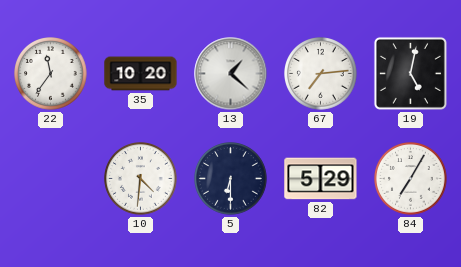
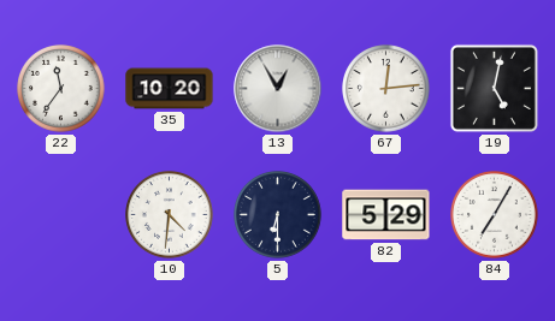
13: 1:22 -> 12:55 (278, 89)
67: 7:14 -> 12:14 (386, 89)
